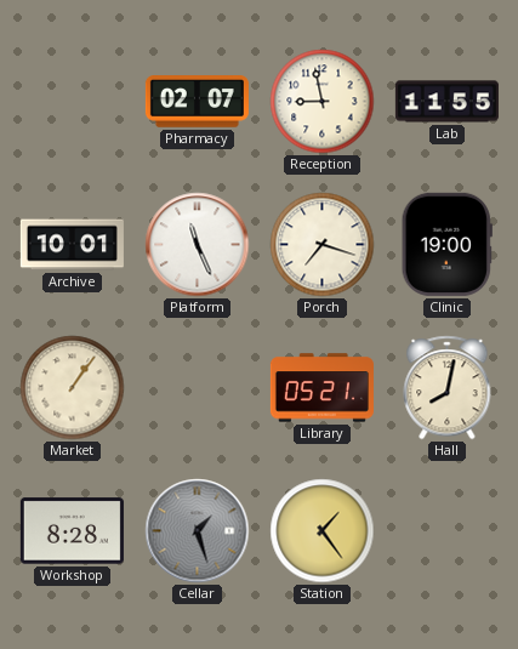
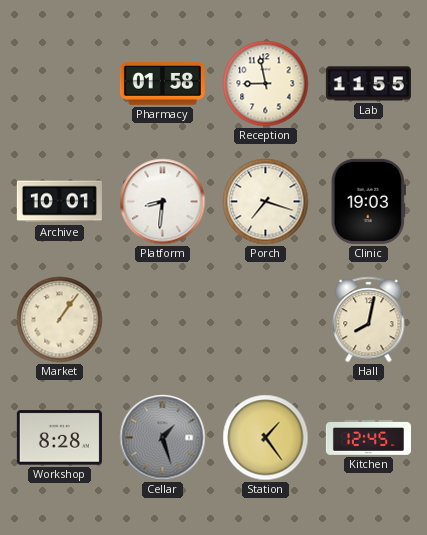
Pharmacy: 02:07 -> 01:58 (162, 84)
Platform: 11:26 -> 8:31 (163, 202)
Clinic: 19:00 -> 19:03 (368, 201)
Library: 05:21 -> none (321, 388)
Kitchen: none -> 12:45 (368, 438)
